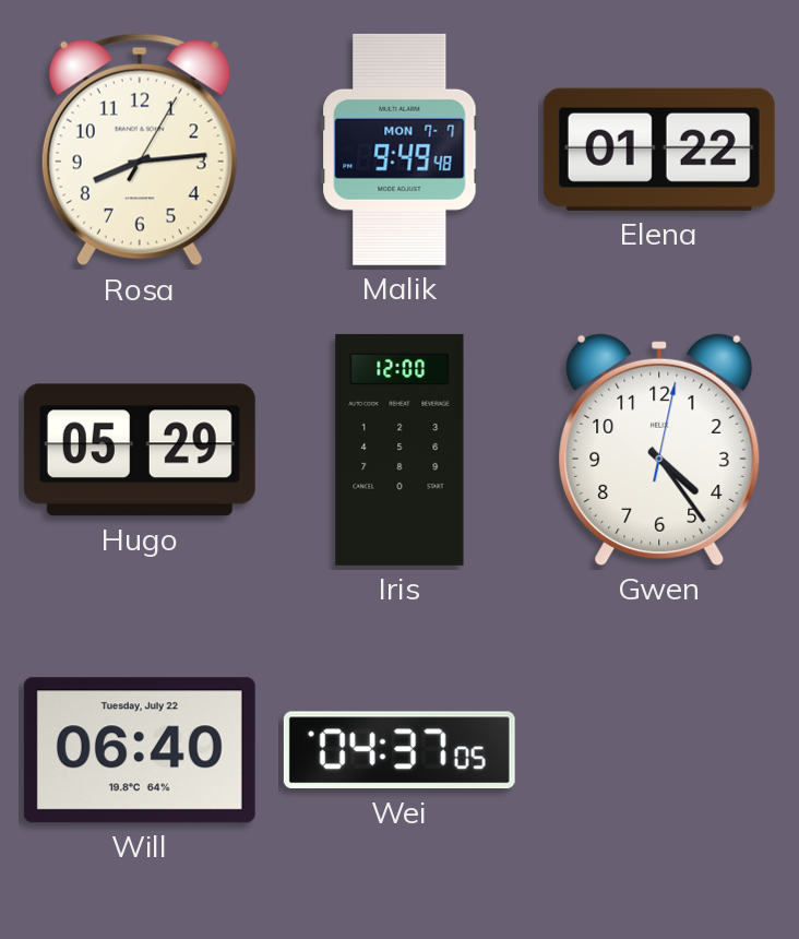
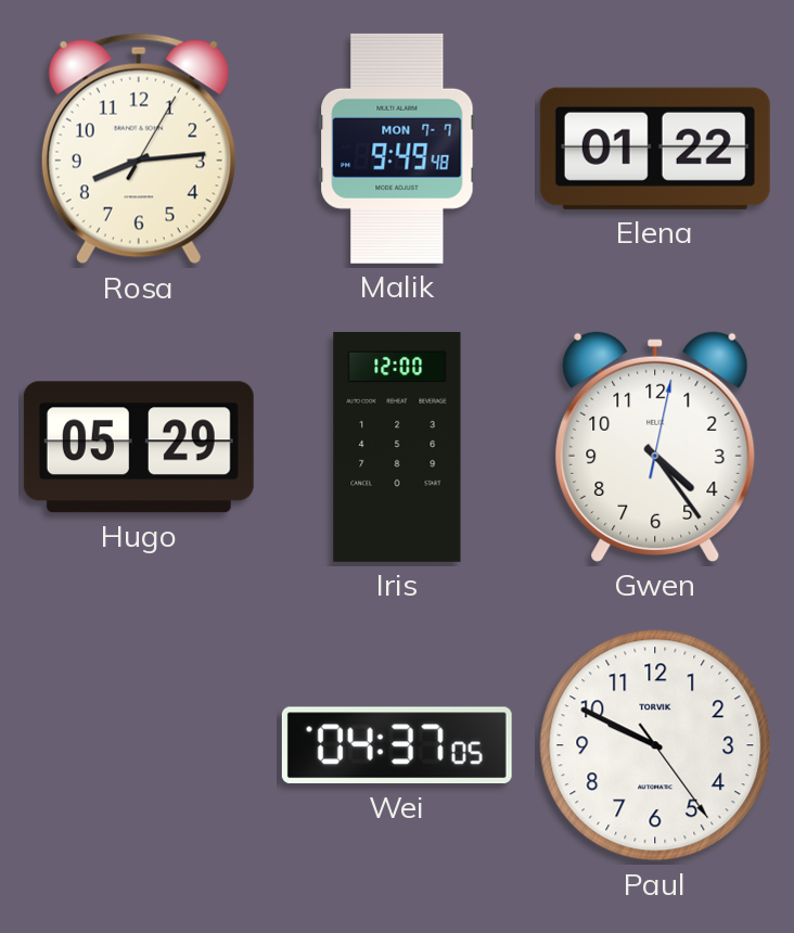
Will: 06:40 -> none (140, 750)
Paul: none -> 9:49 (655, 745)
